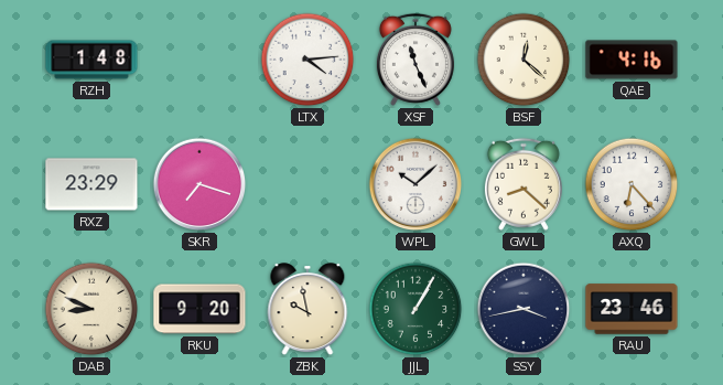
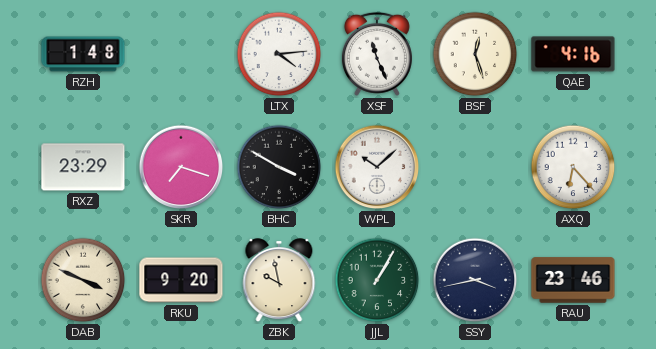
BSF: 12:22 -> 12:27 (475, 54)
BHC: none -> 3:50 (279, 167)
GWL: 8:22 -> none (524, 184)
DAB: 8:49 -> 3:49 (83, 280)
